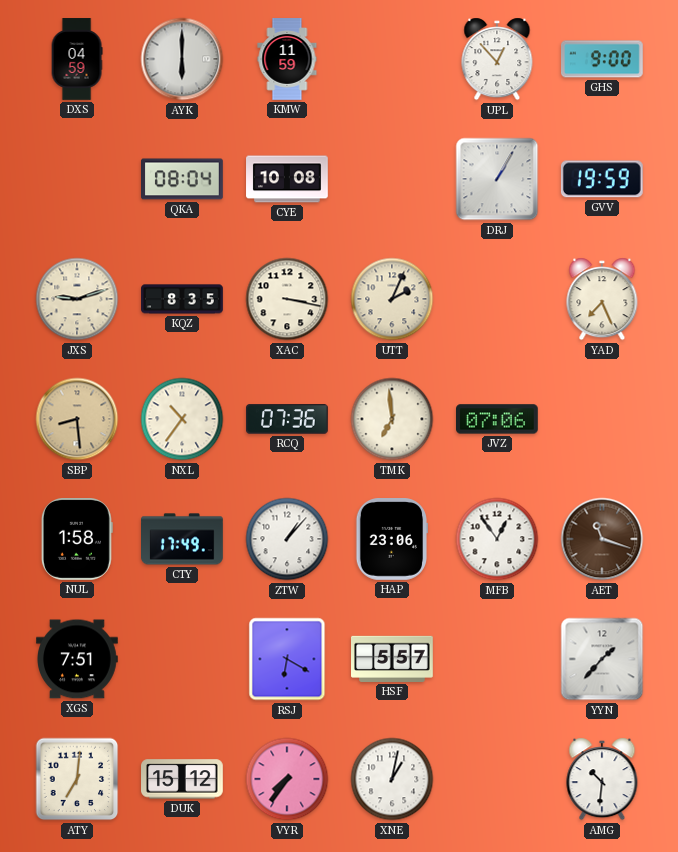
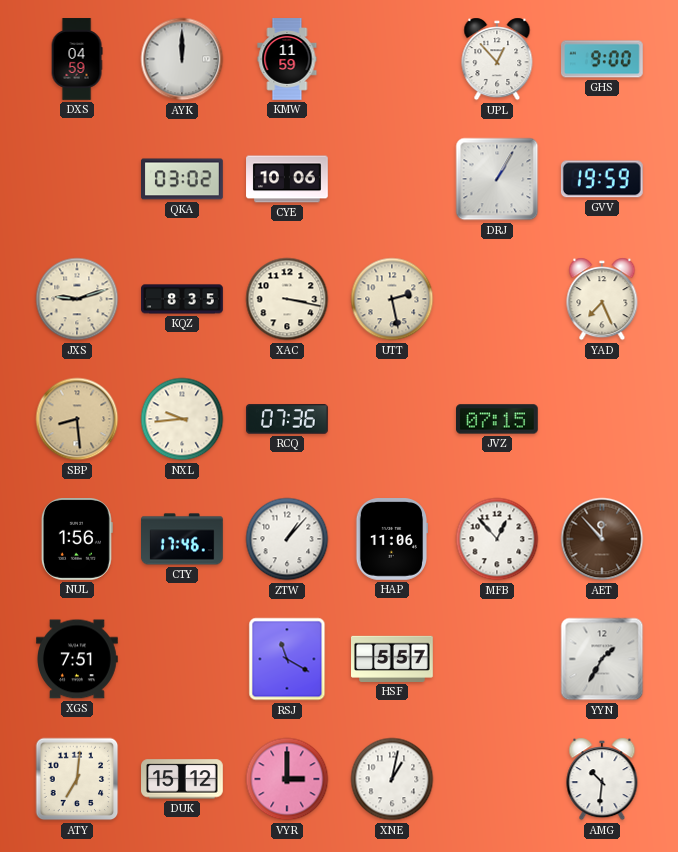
AYK: 6:00 -> 12:00 (182, 59)
QKA: 08:04 -> 03:02 (183, 179)
CYE: 10:08 -> 10:06 (287, 179)
UTT: 2:04 -> 2:28 (392, 299)
NXL: 10:36 -> 9:44 (182, 419)
TMK: 6:59 -> none (392, 419)
JVZ: 07:06 -> 07:15 (498, 419)
NUL: 1:58 -> 1:56 (77, 540)
CTY: 17:49 -> 17:46 (183, 539)
HAP: 23:06 -> 11:06 (391, 540)
MFB: 12:54 -> 12:53 (497, 539)
AET: 11:18 -> 11:53 (602, 539)
RSJ: 6:20 -> 11:20 (287, 659)
YYN: 1:37 -> 1:35 (602, 659)
VYR: 7:36 -> 3:00 (287, 779)
